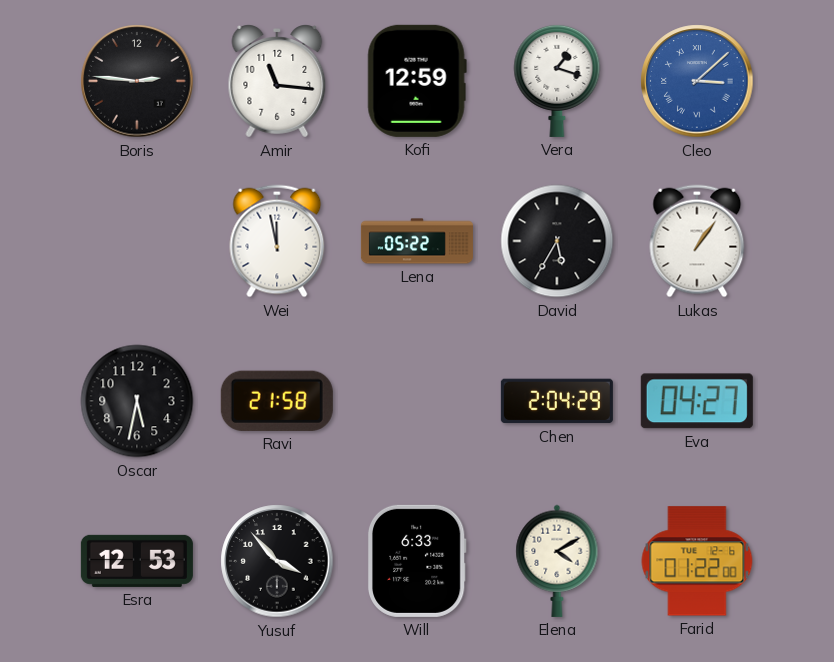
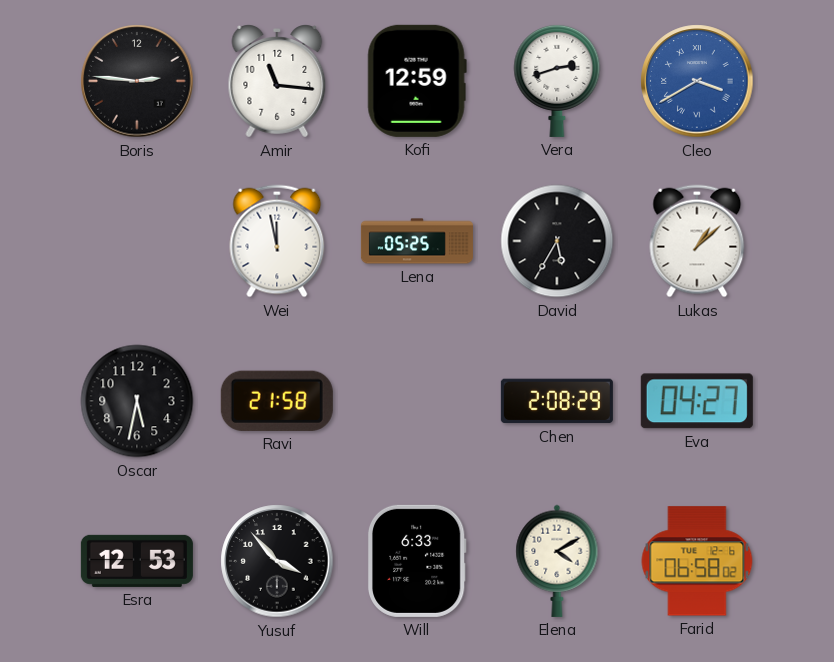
Vera: 1:18 -> 2:42 (557, 80)
Cleo: 3:08 -> 3:40 (697, 81)
Lena: 05:22 -> 05:25 (417, 241)
Lukas: 1:06 -> 1:08 (697, 241)
Chen: 2:04 -> 2:08 (557, 401)
Farid: 01:22 -> 06:58 (697, 561)
